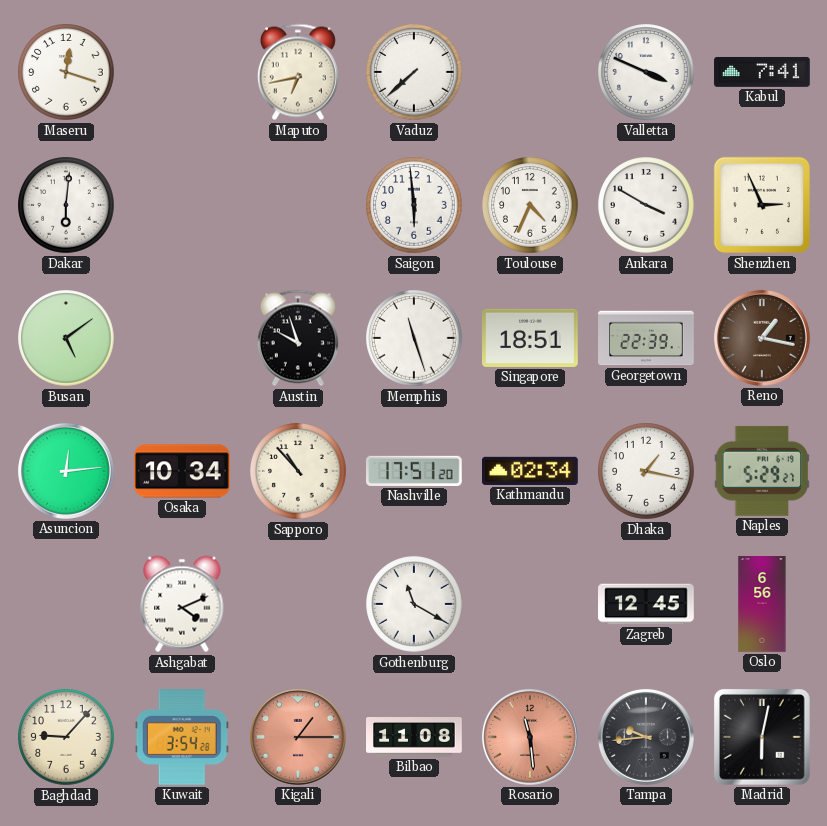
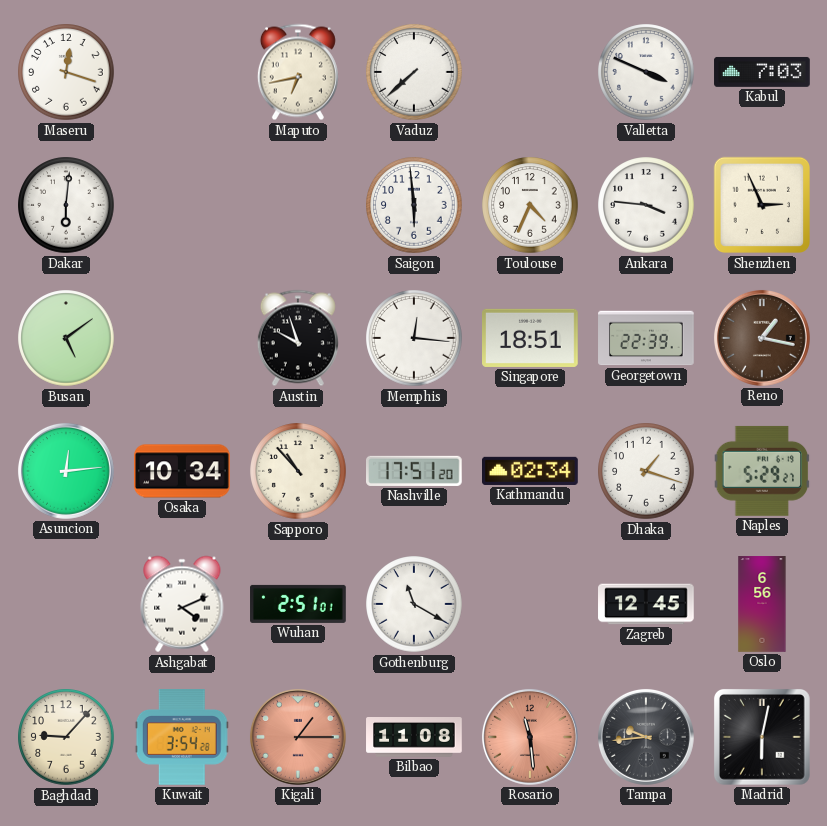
Kabul: 7:41 -> 7:03 (762, 72)
Ankara: 3:50 -> 3:46 (646, 205)
Memphis: 11:27 -> 12:16 (414, 338)
Dhaka: 1:17 -> 1:18 (646, 471)
Wuhan: none -> 2:51 (298, 604)
